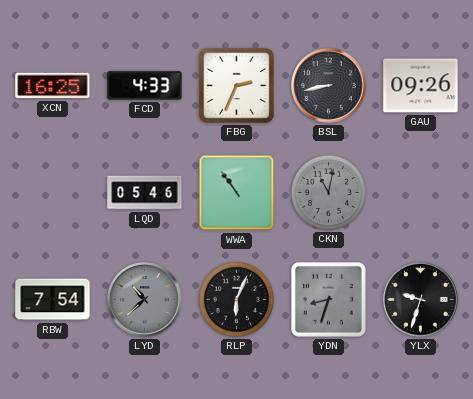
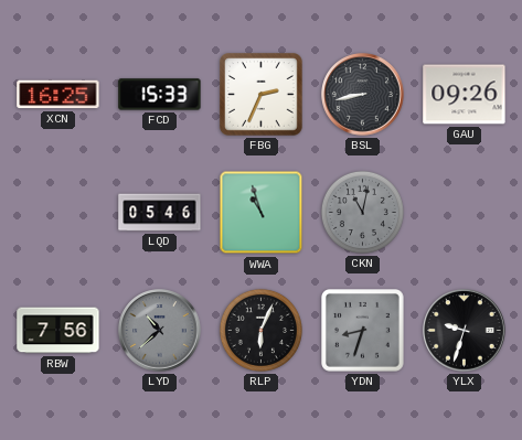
FCD: 4:33 -> 15:33 (160, 95)
WWA: 10:54 -> 10:57 (262, 213)
RBW: 7:54 -> 7:56 (58, 331)
